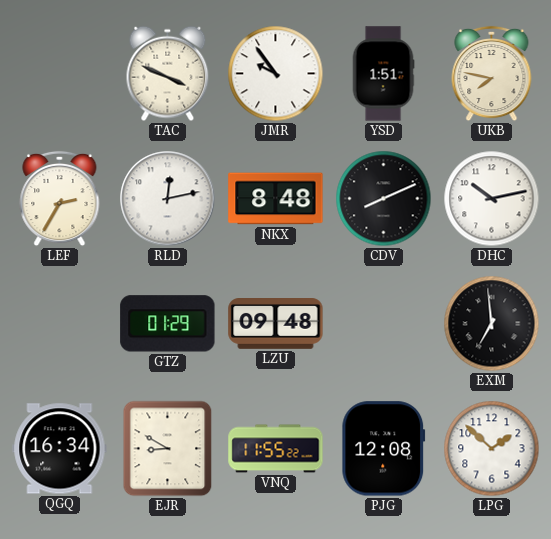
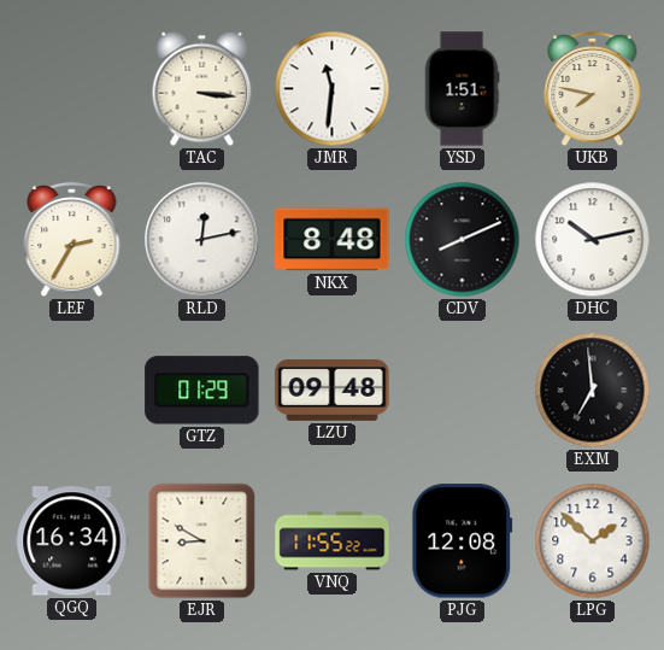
TAC: 3:49 -> 3:16 (202, 89)
JMR: 9:54 -> 11:31 (333, 89)
